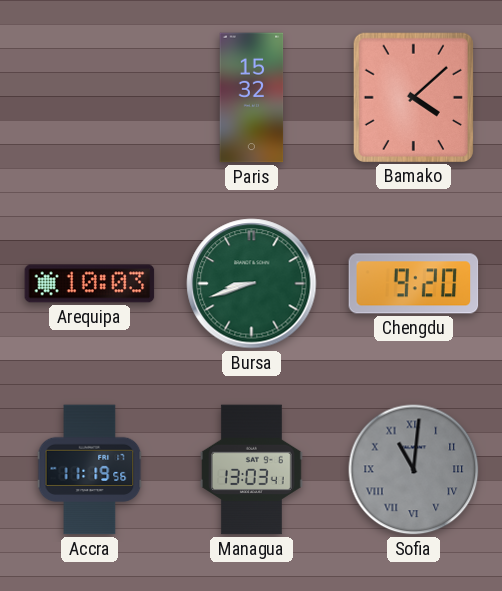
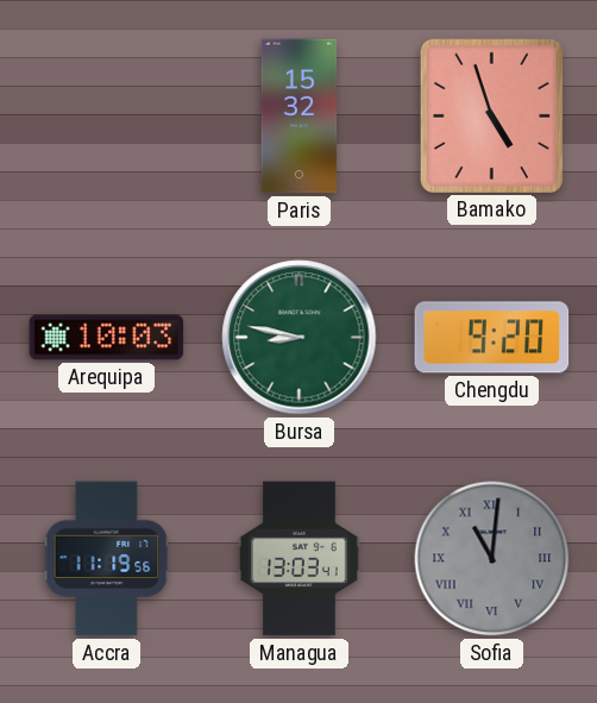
Bamako: 4:08 -> 4:57 (491, 115)
Bursa: 8:42 -> 8:47 (300, 338)
